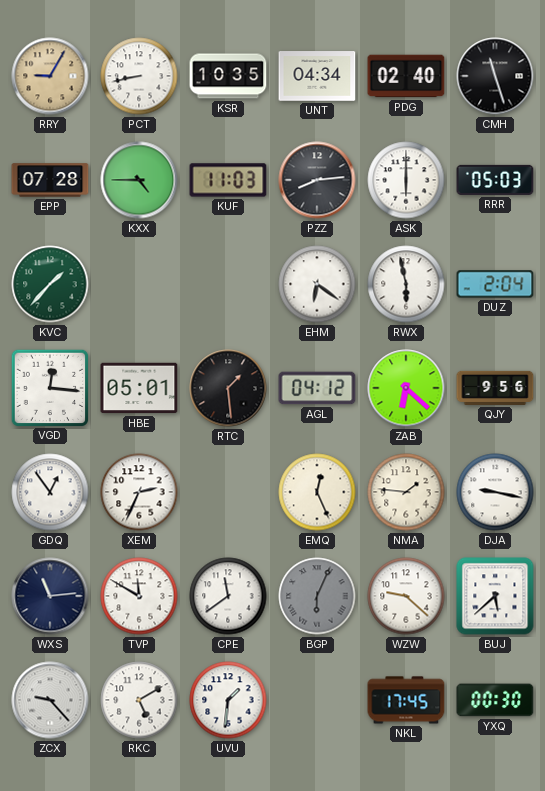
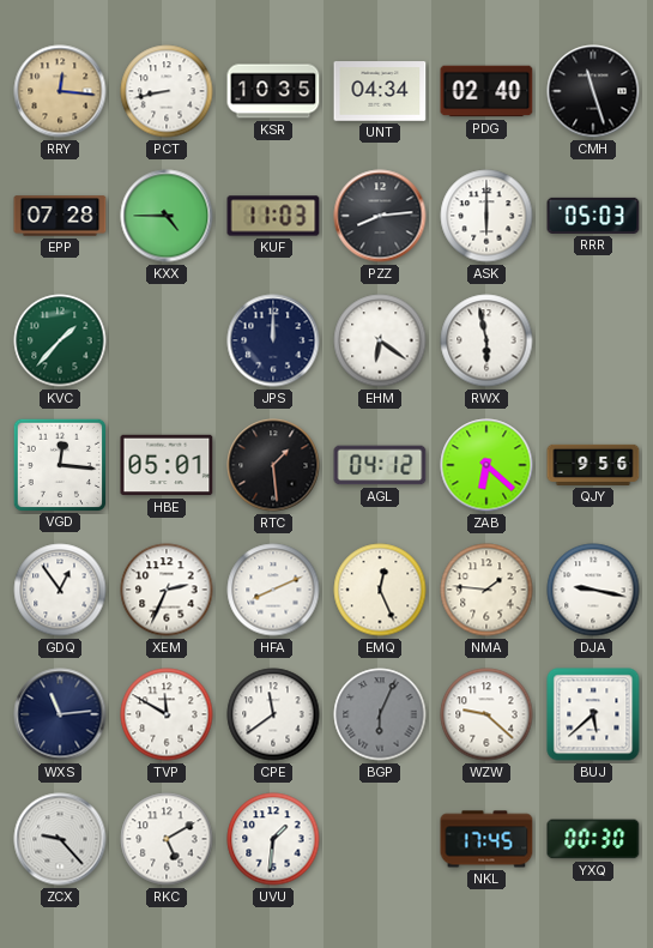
RRY: 9:05 -> 12:16 (60, 91)
JPS: none -> 12:00 (273, 340)
DUZ: 2:04 -> none (495, 284)
HFA: none -> 8:11 (273, 590)
